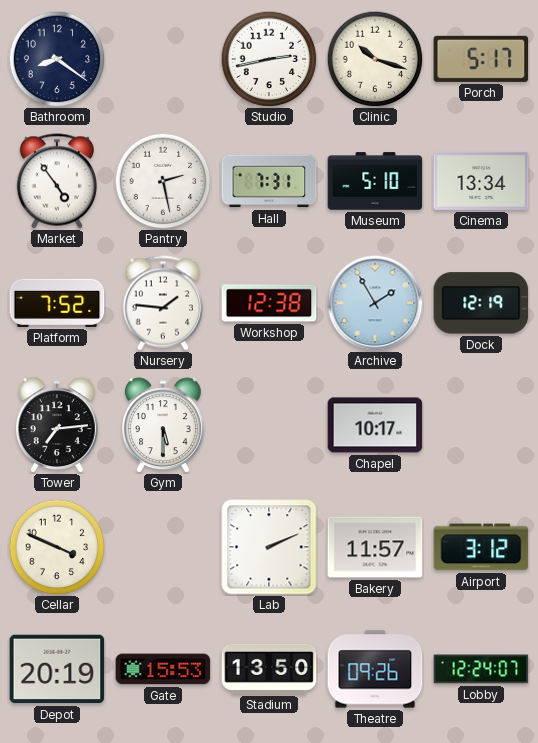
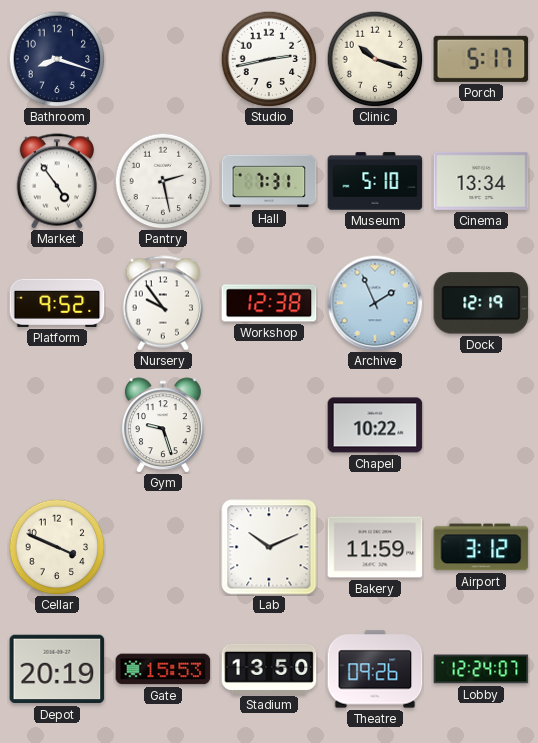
Bathroom: 8:21 -> 8:18 (57, 59)
Platform: 7:52 -> 9:52 (57, 303)
Nursery: 1:46 -> 9:54 (162, 303)
Archive: 1:55 -> 1:56 (375, 303)
Tower: 7:14 -> none (57, 425)
Gym: 5:30 -> 9:27 (163, 425)
Chapel: 10:17 -> 10:22 (375, 425)
Lab: 2:11 -> 10:11 (269, 547)
Bakery: 11:57 -> 11:59 (375, 547)
